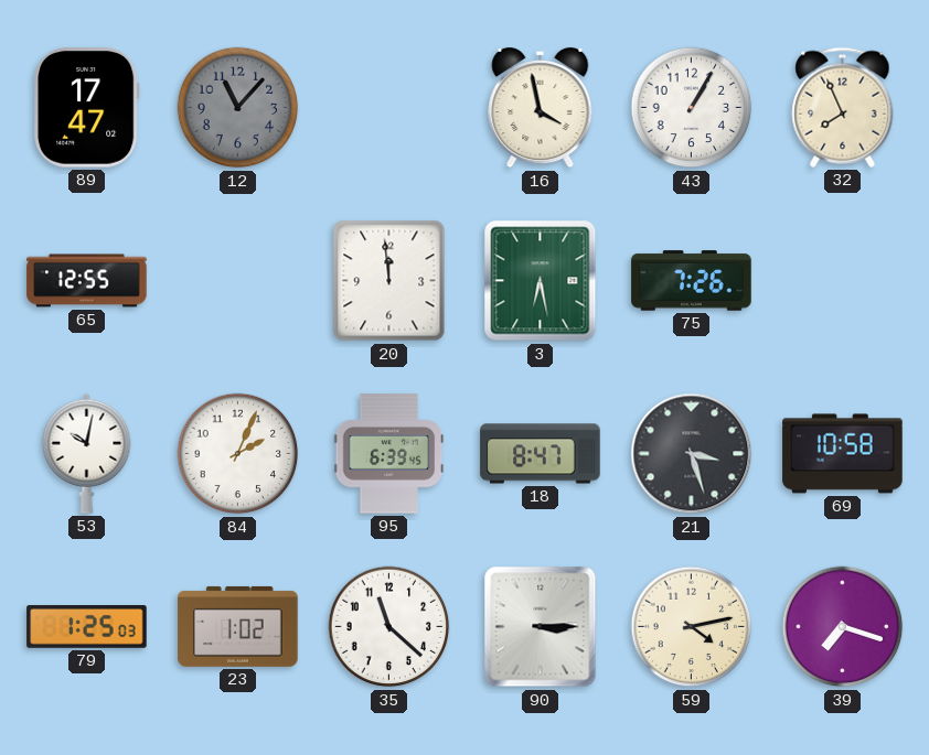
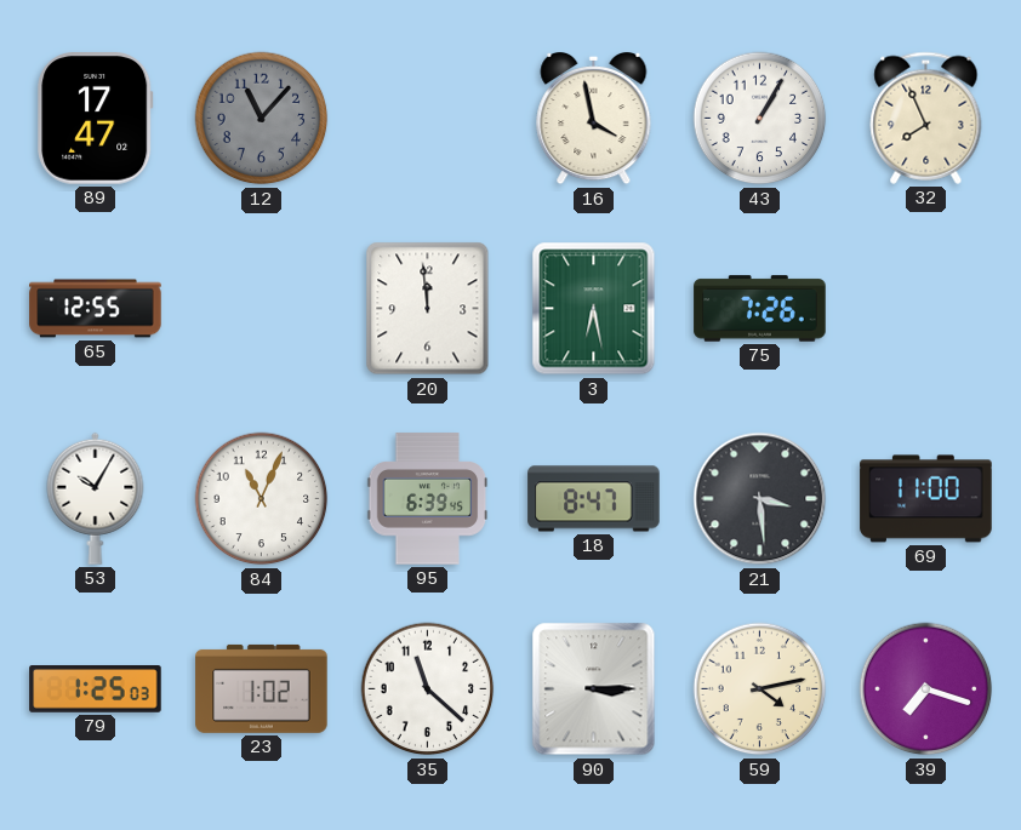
53: 10:02 -> 10:05 (96, 498)
84: 2:04 -> 11:04 (262, 499)
21: 3:27 -> 3:29 (760, 499)
69: 10:58 -> 11:00 (926, 499)
